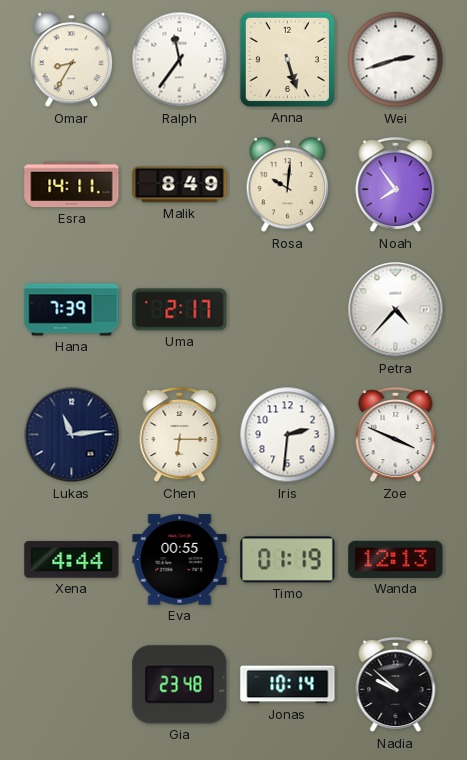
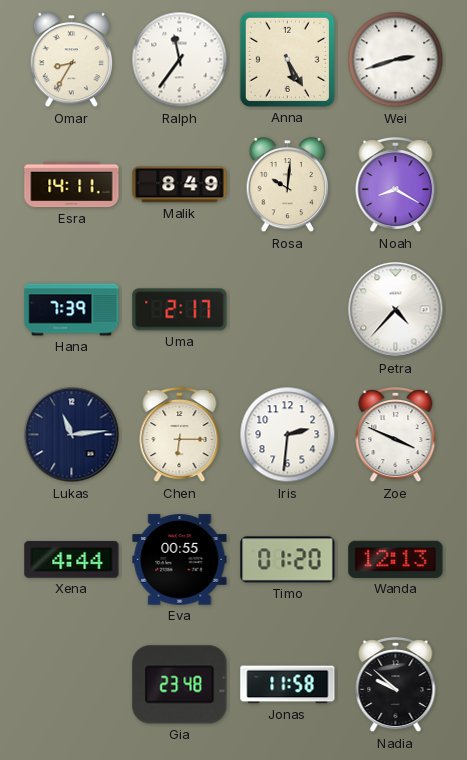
Anna: 5:27 -> 5:25 (287, 59)
Noah: 7:54 -> 8:20 (396, 186)
Timo: 01:19 -> 01:20 (288, 560)
Jonas: 10:14 -> 11:58 (288, 685)
